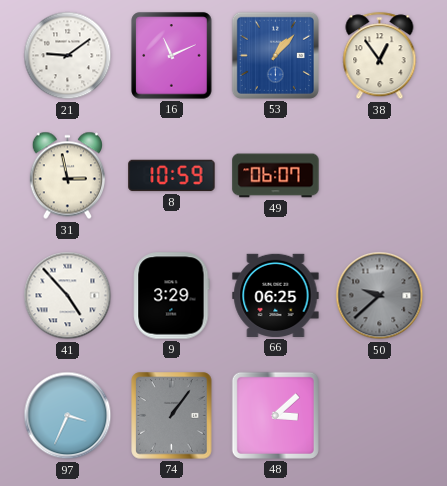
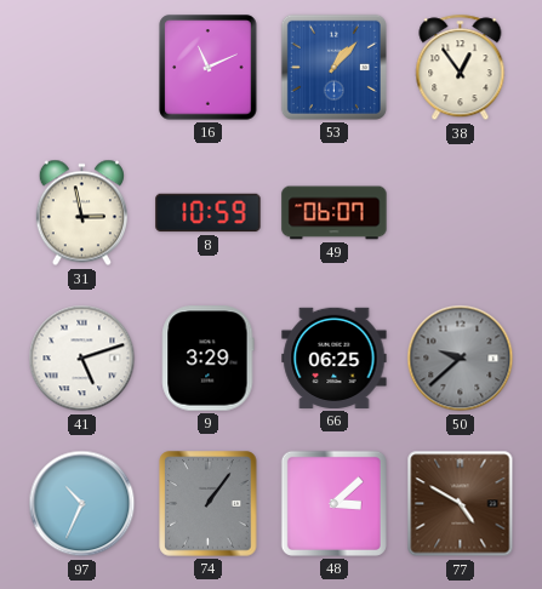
21: 9:09 -> none (68, 56)
41: 4:53 -> 5:12 (82, 359)
97: 3:34 -> 10:34 (82, 504)
77: none -> 4:50 (461, 504)
